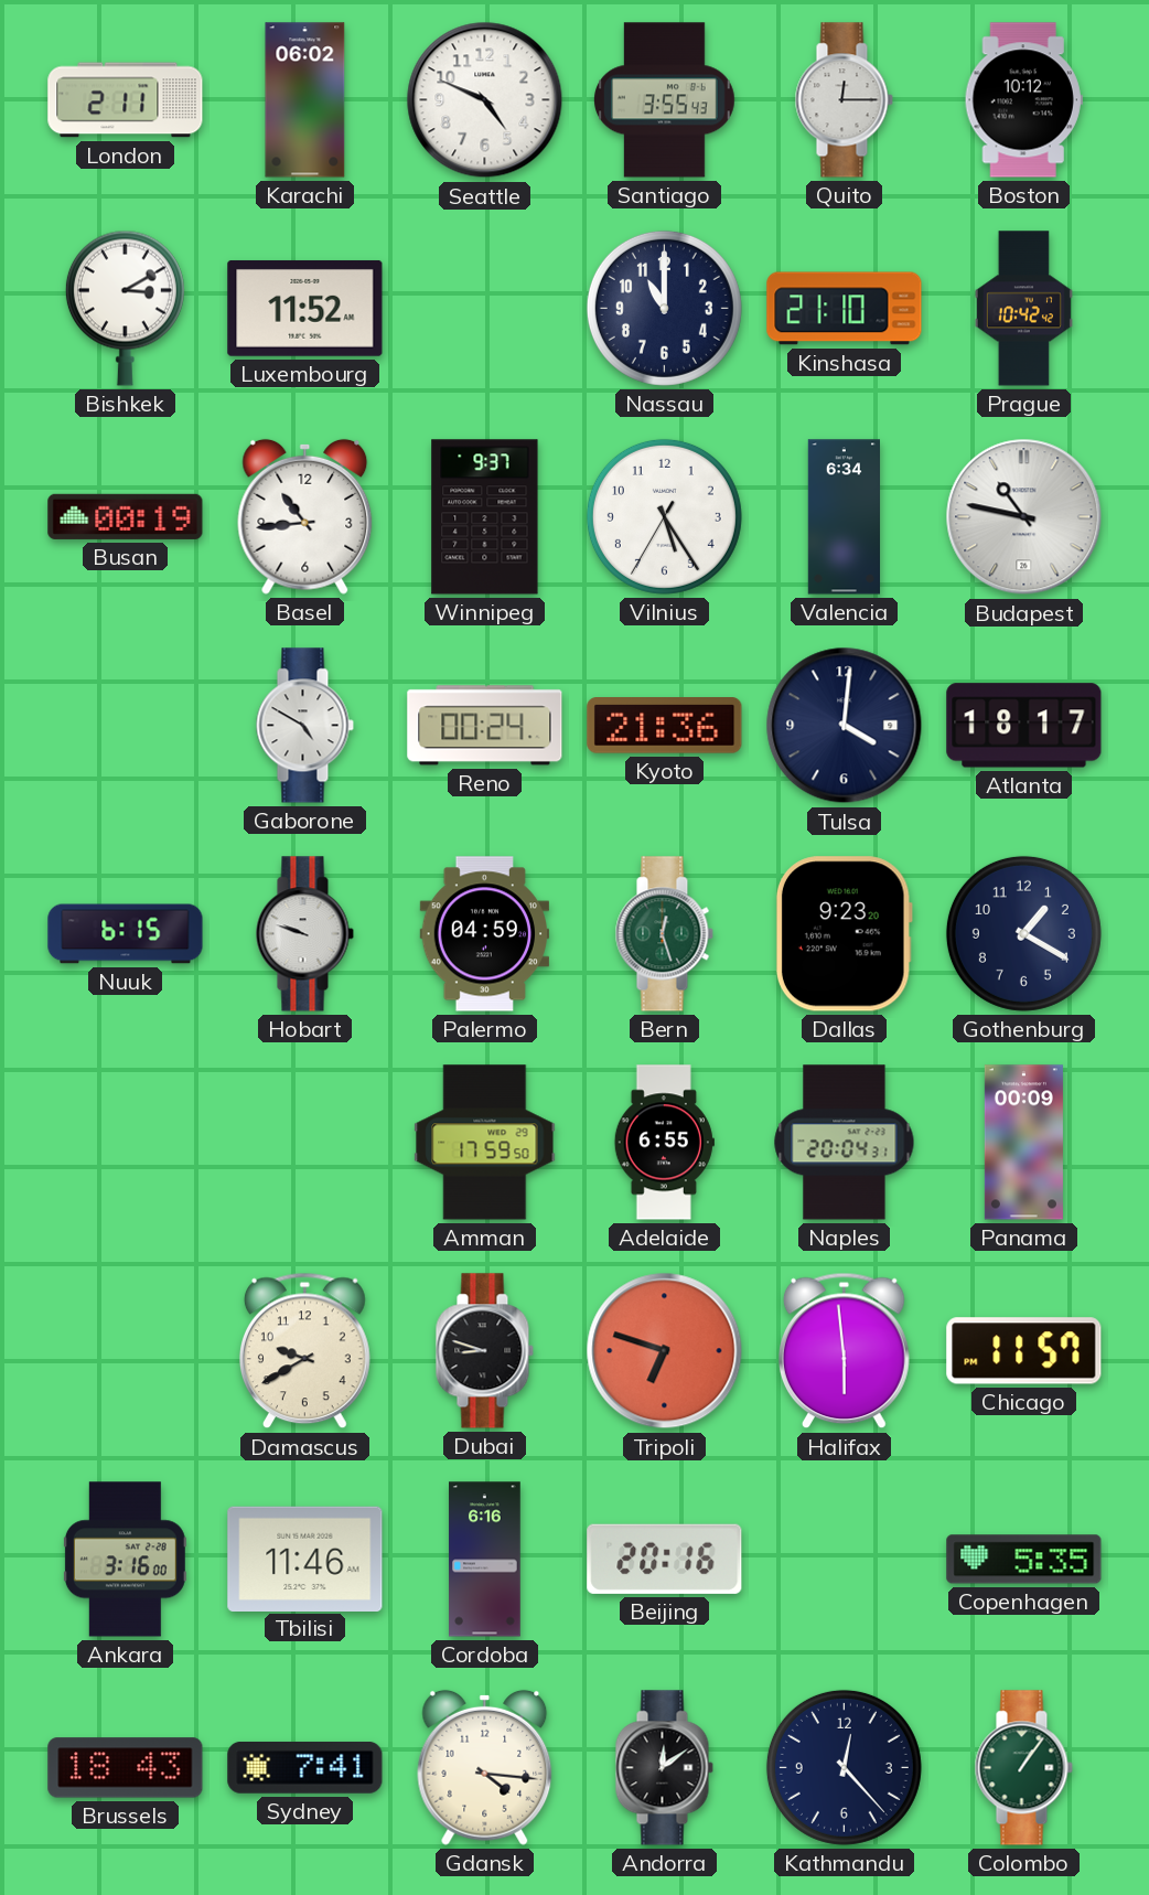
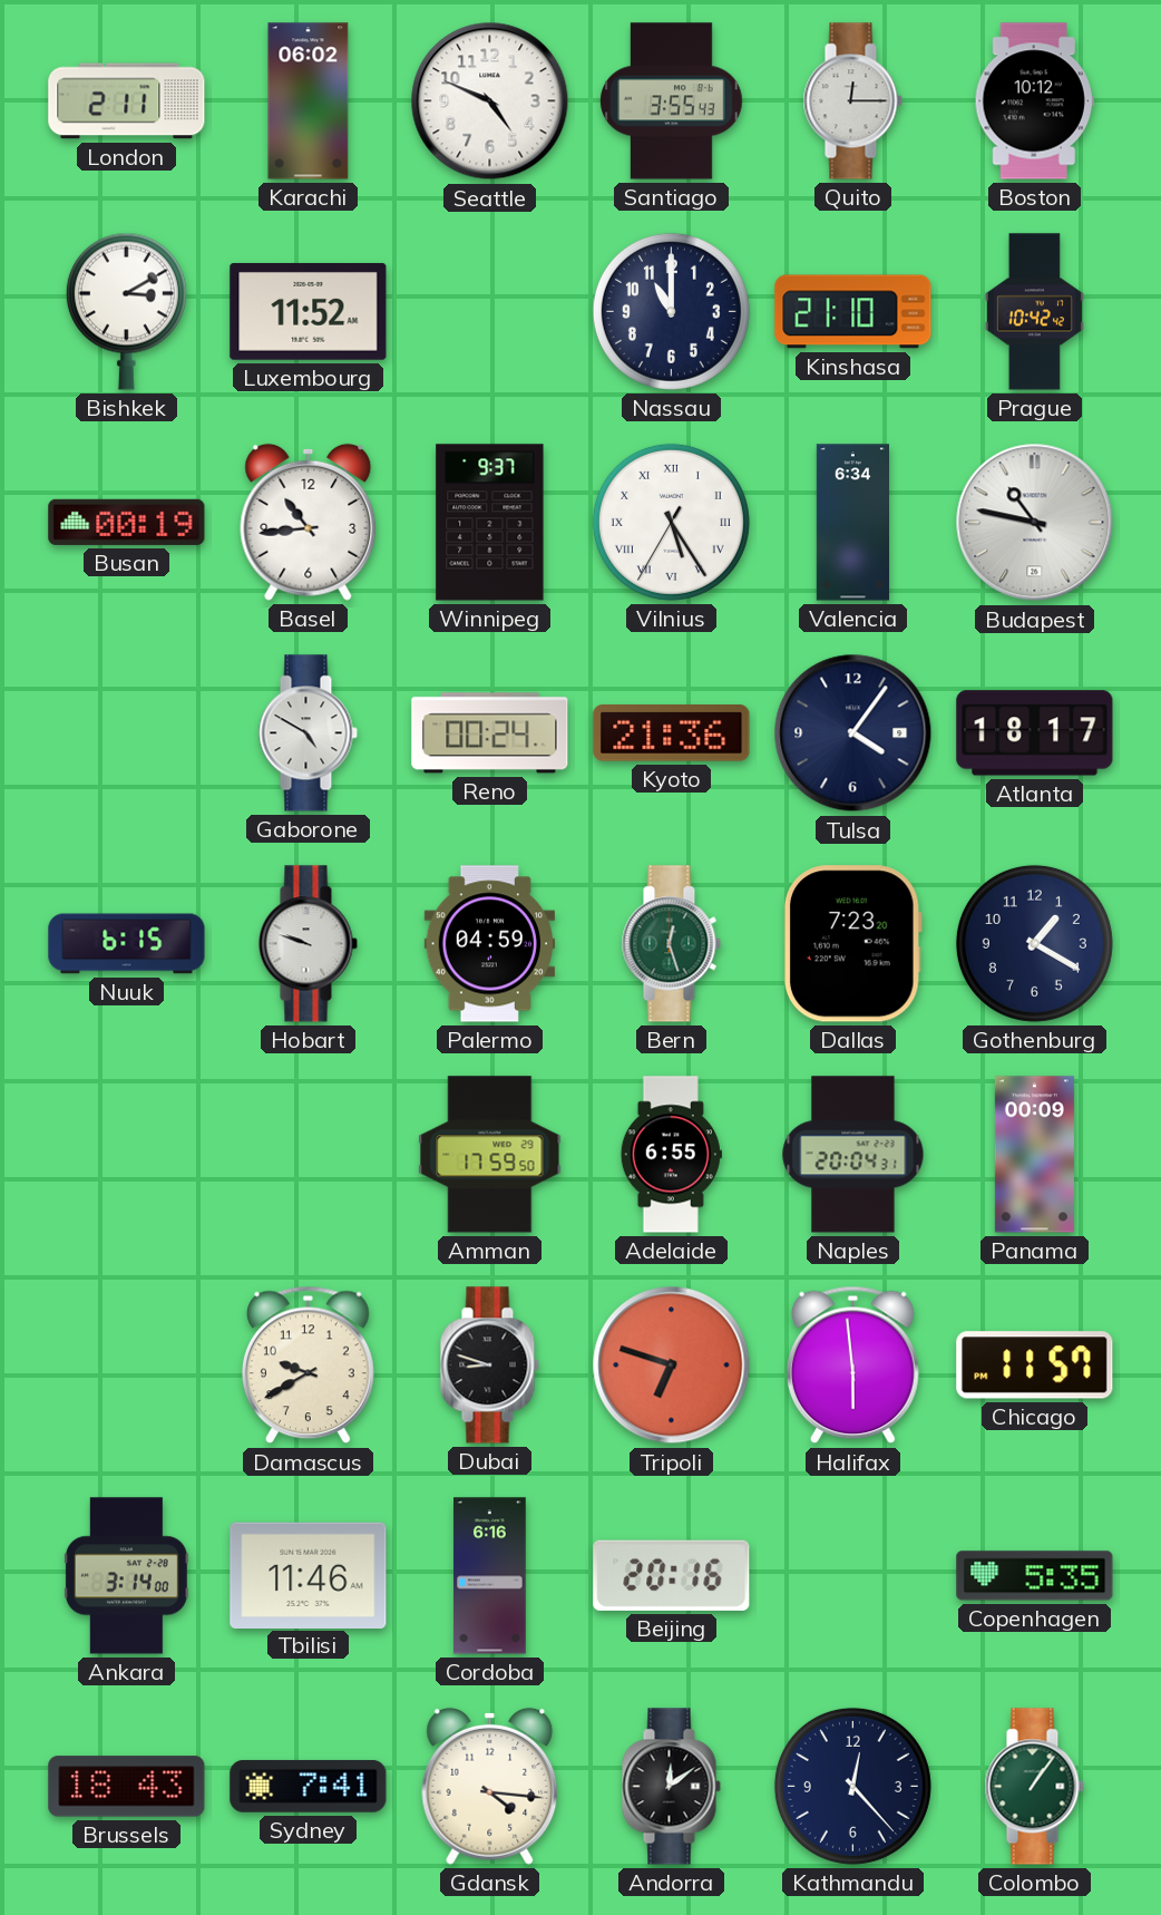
Vilnius numerals: Arabic -> Roman (671, 522)
Tulsa: 4:01 -> 4:06 (853, 733)
Dallas: 9:23 -> 7:23 (852, 944)
Ankara: 3:16 -> 3:14 (126, 1576)
